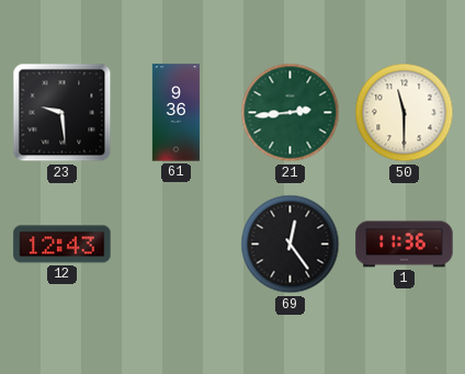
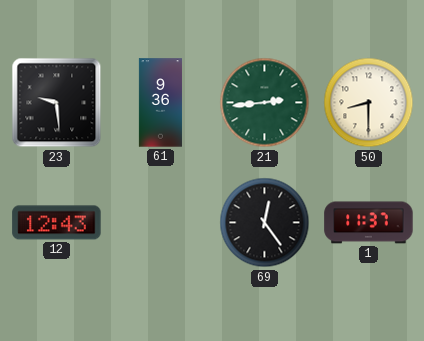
50: 11:30 -> 8:30 (369, 103)
1: 11:36 -> 11:37 (369, 223)
